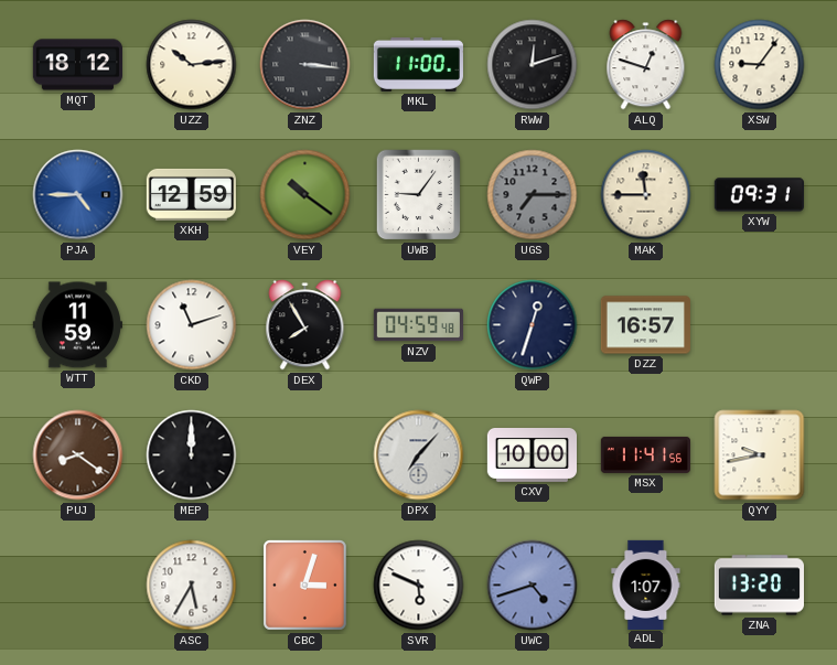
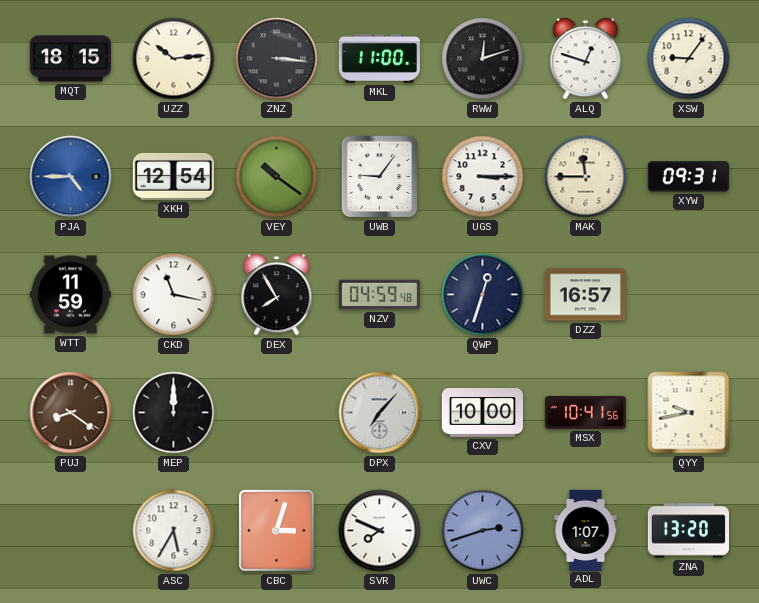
MQT: 18:12 -> 18:15 (70, 59)
XKH: 12:59 -> 12:54 (173, 176)
UGS: 7:15 -> 3:15 (483, 177)
UGS dial: grey -> white (483, 177)
CKD: 11:12 -> 11:17 (174, 295)
MSX: 11:41 -> 10:41 (585, 412)
SVR: 5:49 -> 7:49 (380, 531)
UWC: 4:42 -> 2:42 (483, 531)
